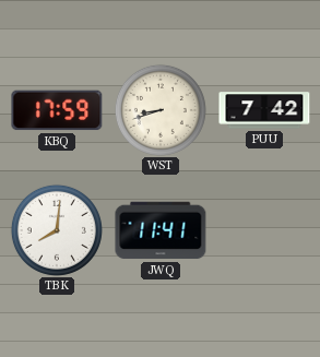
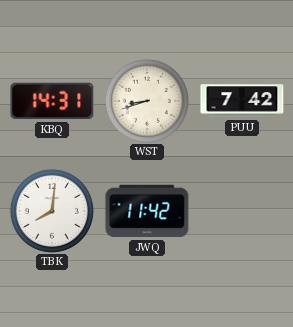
KBQ: 17:59 -> 14:31 (52, 101)
JWQ: 11:41 -> 11:42 (147, 211)
